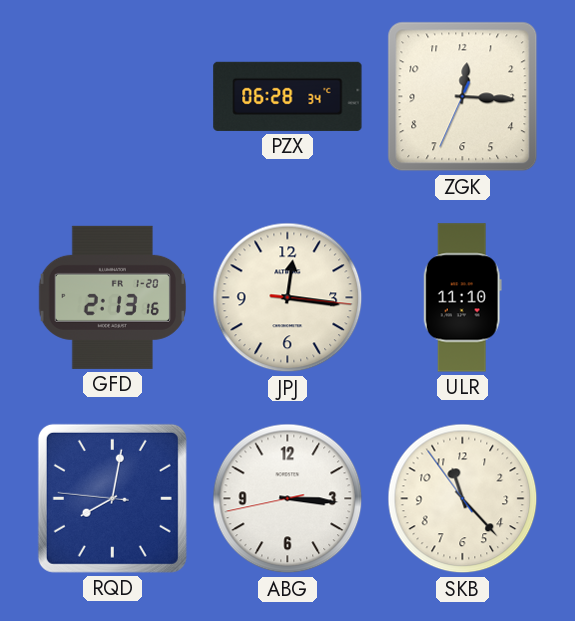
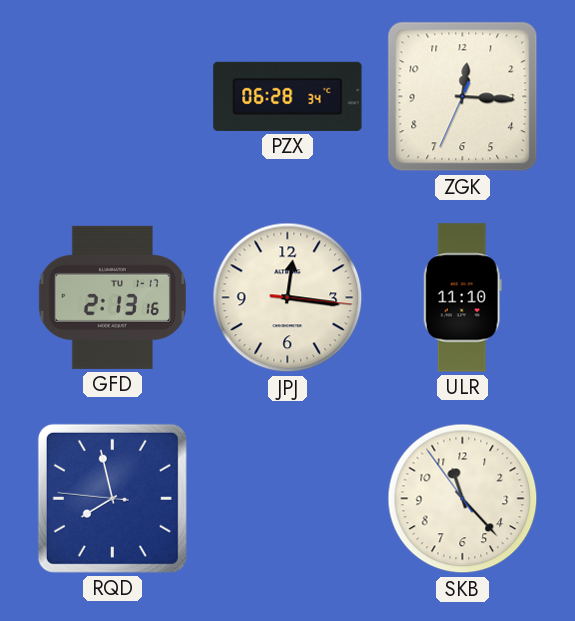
GFD date: FR 1-20 -> TU 1-17 (112, 297)
RQD: 8:01 -> 7:57 (112, 498)
ABG: 3:15 -> none (288, 499)
